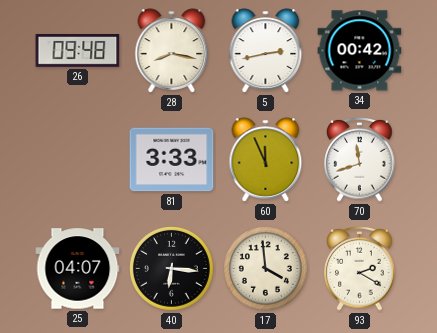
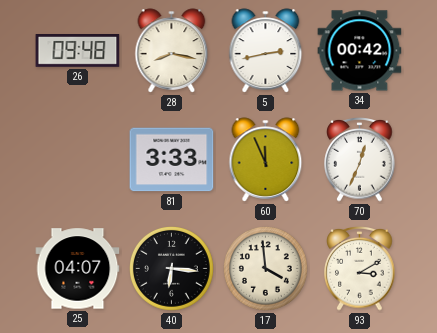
70: 11:42 -> 12:34 (360, 160)
93: 2:20 -> 3:10 (360, 269)
